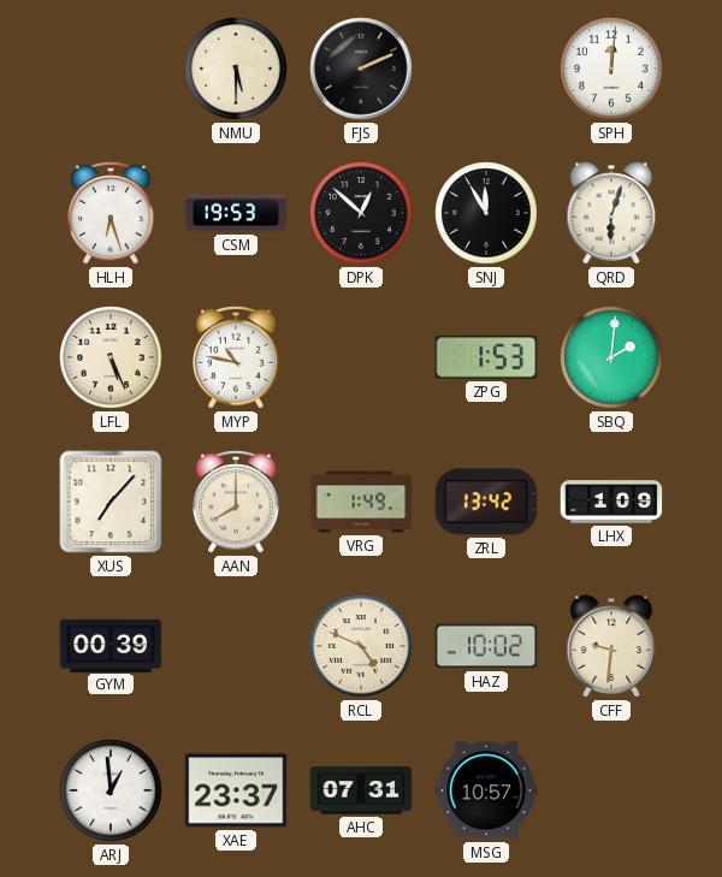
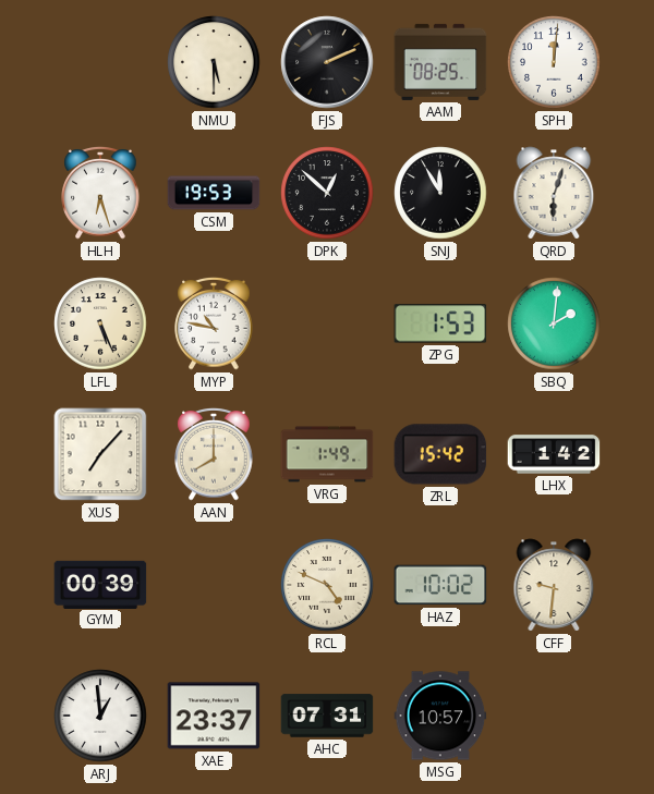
AAM: none -> 08:25 (440, 62)
ZRL: 13:42 -> 15:42 (440, 454)
LHX: 1:09 -> 1:42 (554, 454)
